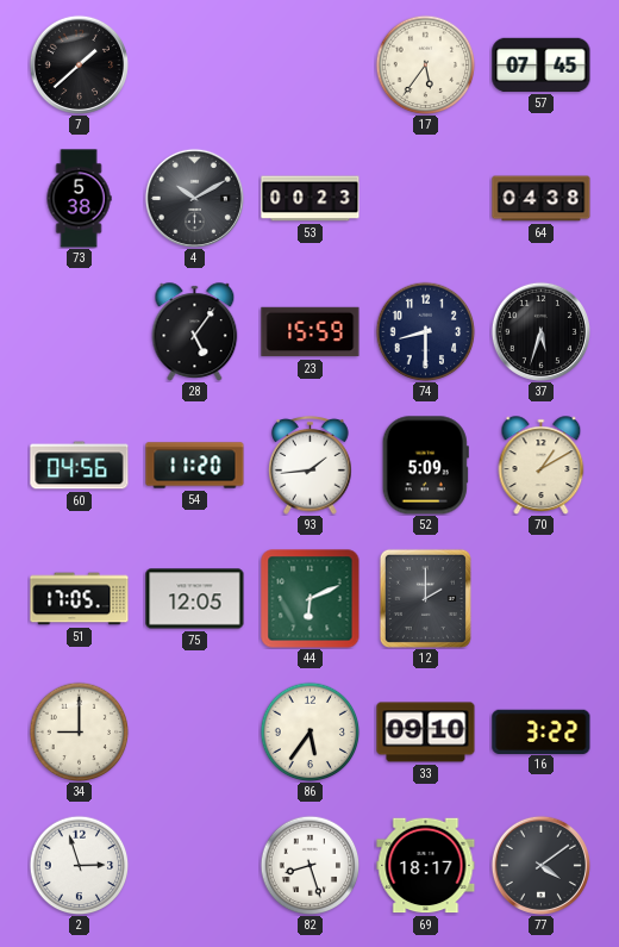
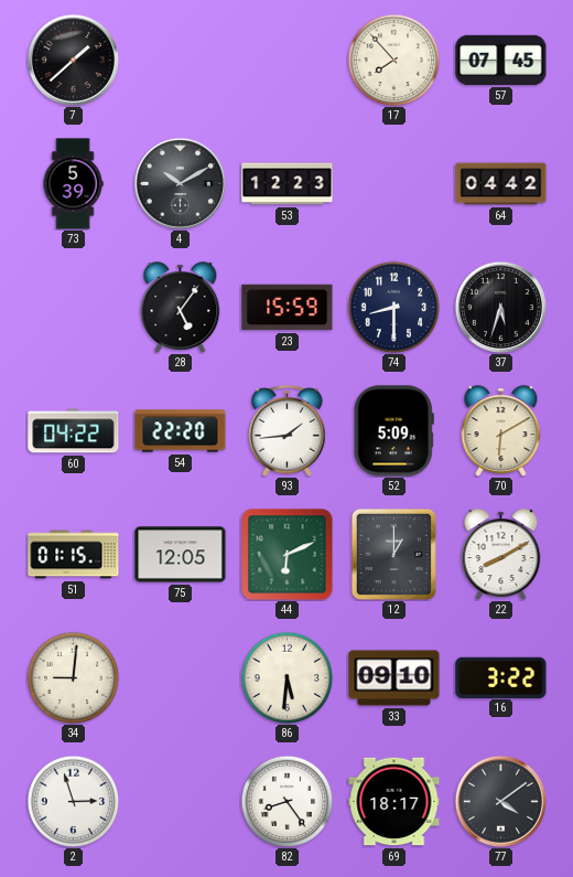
17: 5:36 -> 7:53 (393, 60)
73: 5:38 -> 5:39 (73, 184)
53: 00:23 -> 12:23 (288, 184)
64: 04:38 -> 04:42 (501, 184)
60: 04:56 -> 04:22 (74, 431)
54: 11:20 -> 22:20 (181, 431)
70: 1:10 -> 6:10 (501, 431)
51: 17:05 -> 01:15 (74, 555)
12: 2:00 -> 1:00 (393, 554)
22: none -> 8:10 (501, 555)
34: 9:00 -> 9:01 (73, 677)
86: 5:36 -> 5:31 (286, 677)
82: 8:27 -> 8:24 (286, 801)
